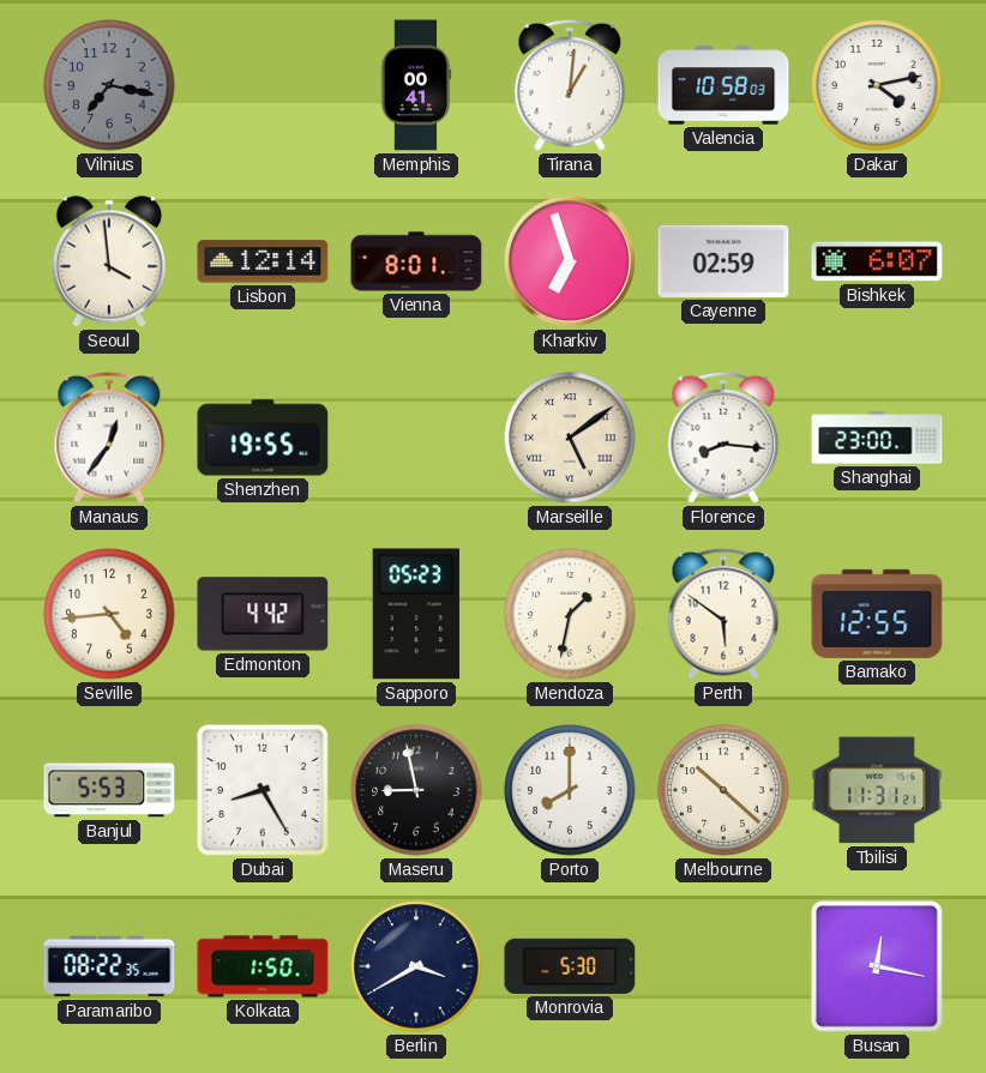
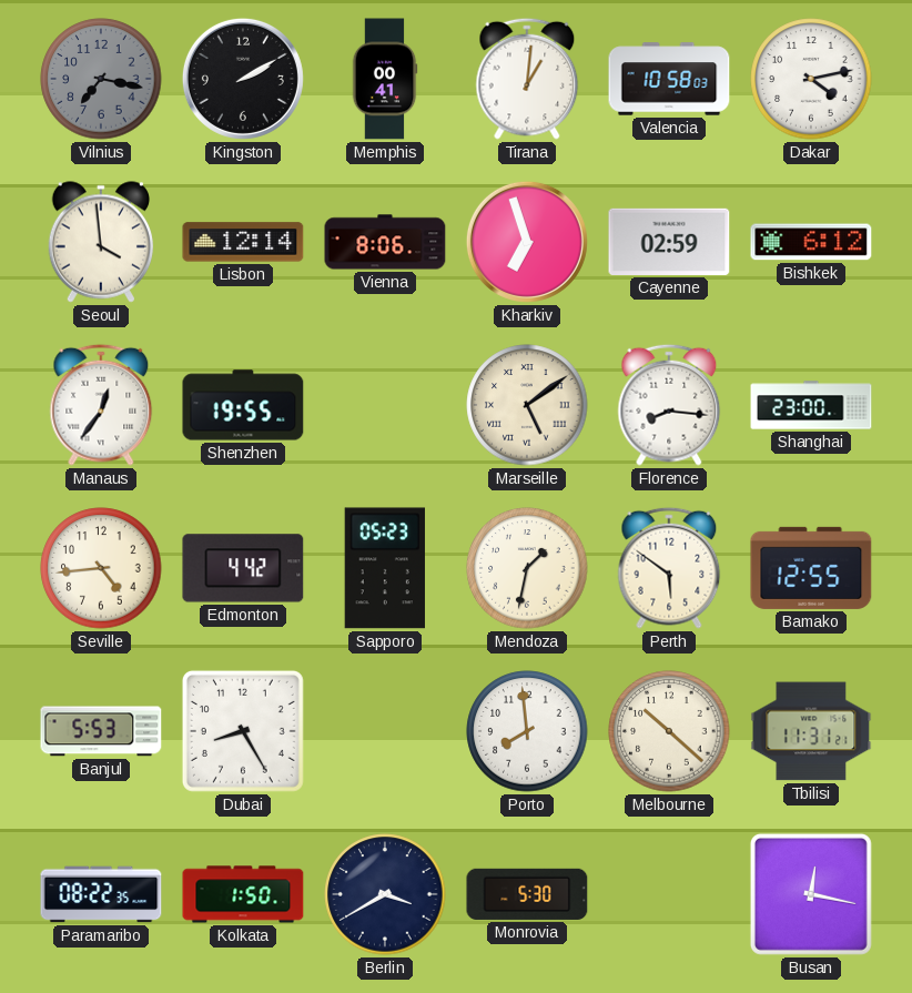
Kingston: none -> 2:10 (243, 79)
Vienna: 8:01 -> 8:06 (385, 242)
Bishkek: 6:07 -> 6:12 (811, 242)
Maseru: 8:58 -> none (416, 790)
Porto: 8:00 -> 7:59 (527, 731)
